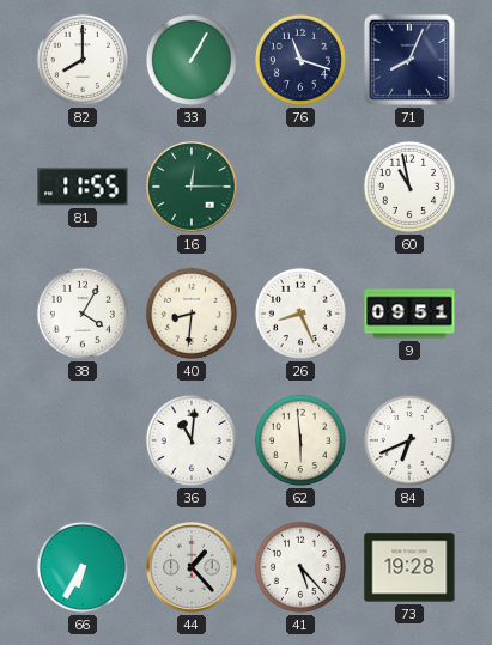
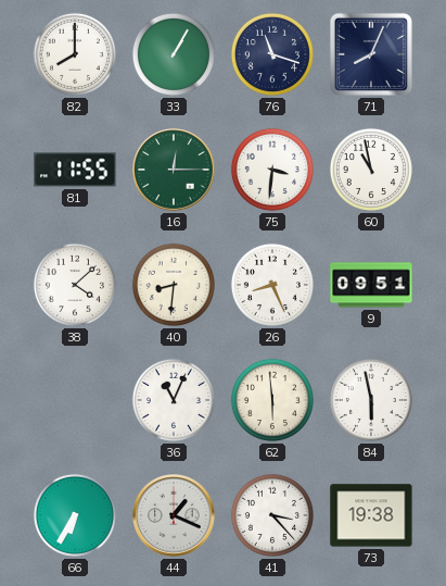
75: none -> 3:31 (272, 170)
38: 4:05 -> 4:08 (75, 285)
36: 11:01 -> 11:04 (174, 400)
84: 6:41 -> 5:58 (371, 400)
44: 1:23 -> 1:19 (174, 515)
41: 5:23 -> 3:23 (272, 515)
73: 19:28 -> 19:38 (371, 515)
